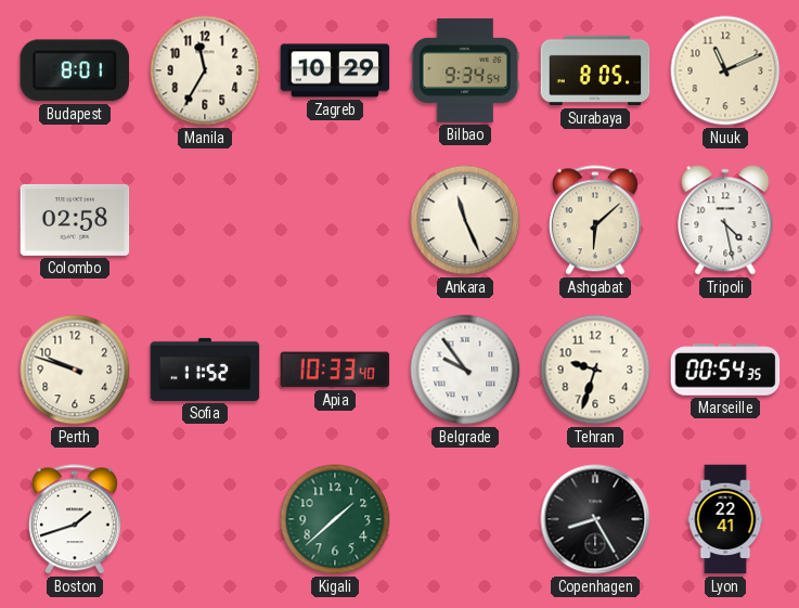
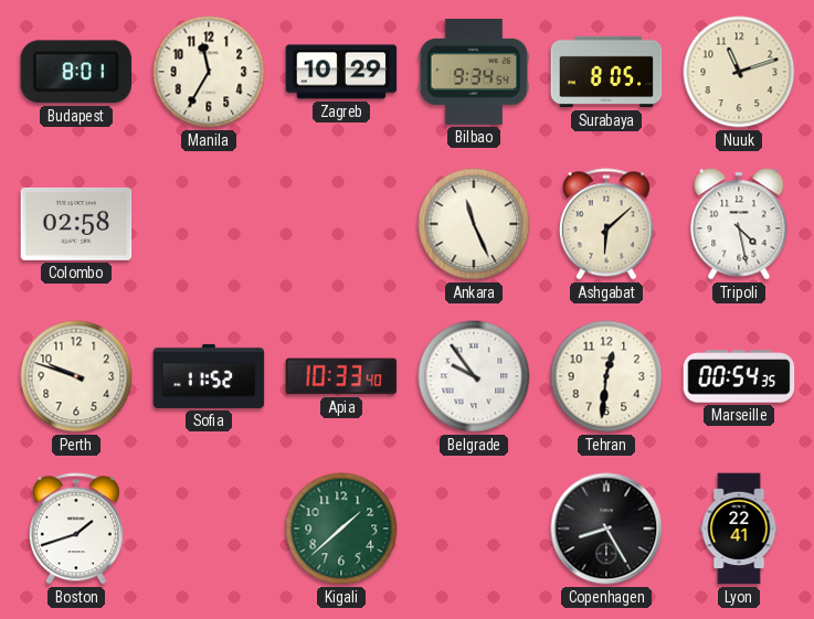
Nuuk: 11:11 -> 11:12 (739, 72)
Tehran: 9:33 -> 12:31 (606, 376)
